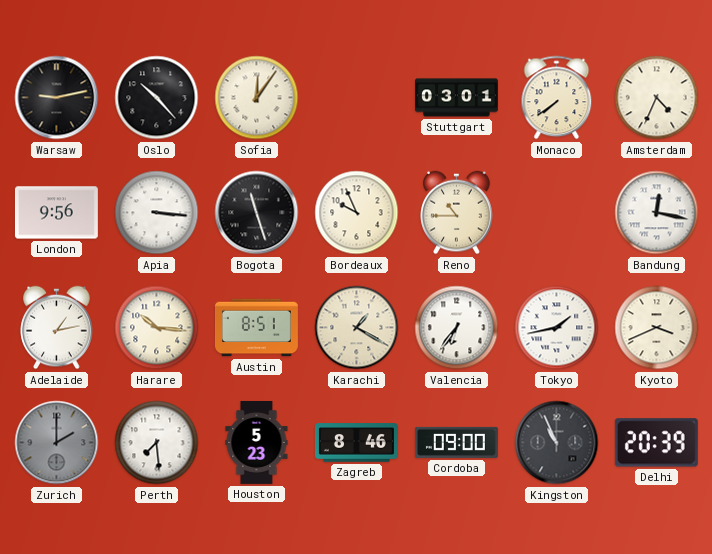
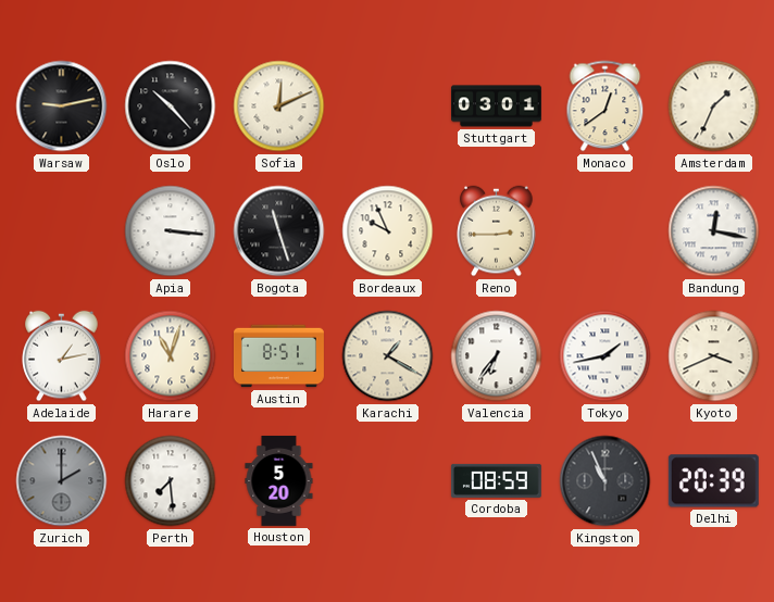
Sofia: 12:06 -> 12:11 (279, 106)
Monaco: 7:39 -> 12:39 (606, 106)
Amsterdam: 4:34 -> 1:34 (714, 106)
London: 9:56 -> none (56, 213)
Reno: 10:45 -> 2:45 (497, 231)
Harare: 10:16 -> 11:03 (171, 356)
Houston: 5:23 -> 5:20 (279, 480)
Zagreb: 8:46 -> none (356, 443)
Cordoba: 09:00 -> 08:59 (496, 480)
